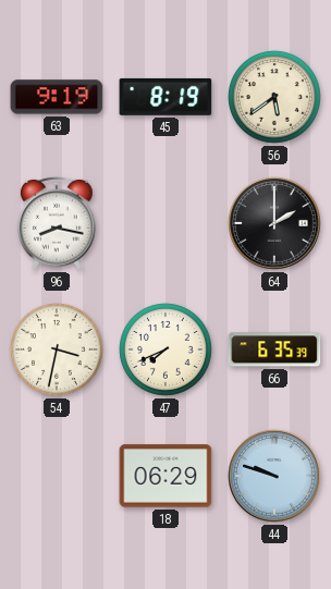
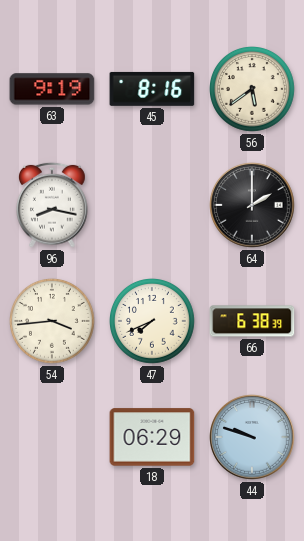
45: 8:19 -> 8:16 (152, 89)
54: 3:32 -> 3:44 (53, 322)
66: 6:35 -> 6:38 (252, 321)
